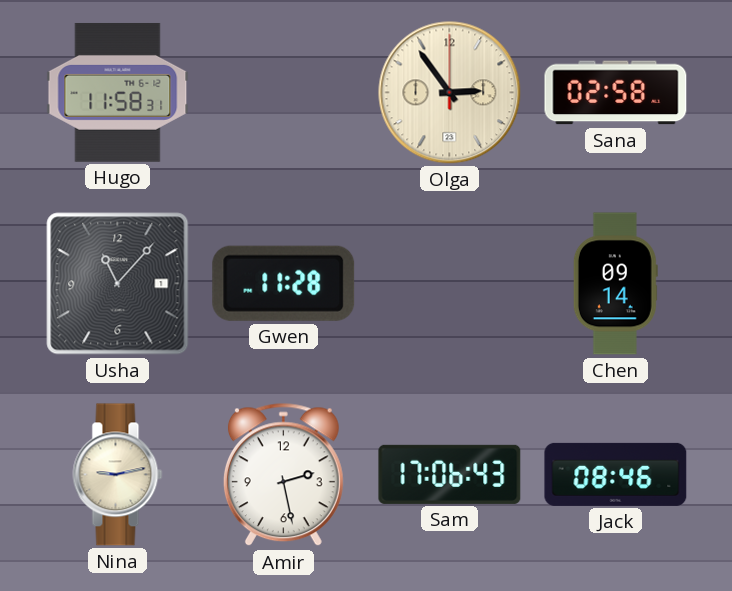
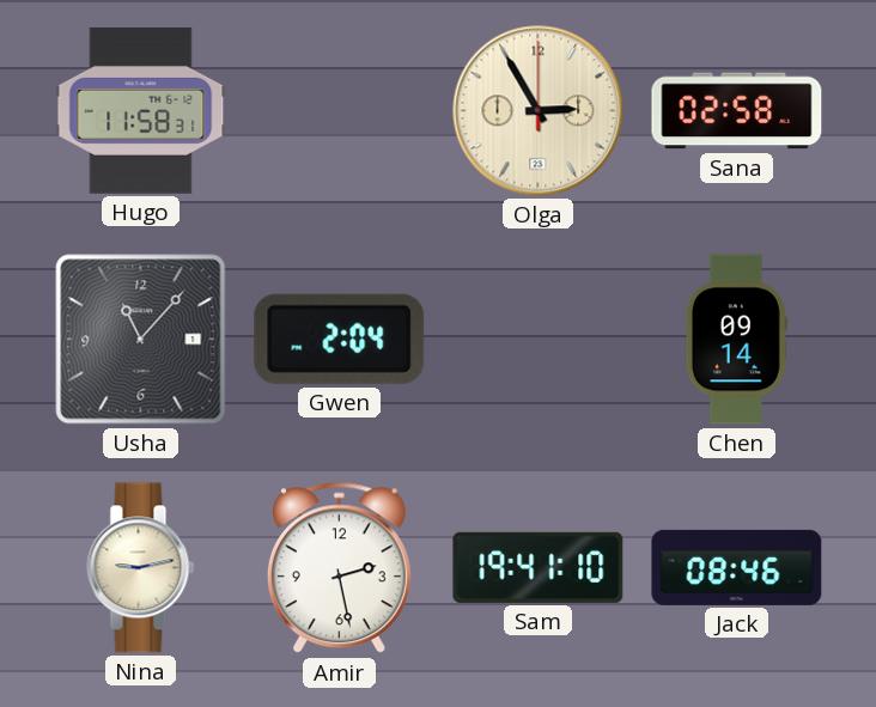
Olga: 2:54 -> 2:55 (539, 111)
Gwen: 11:28 -> 2:04 (340, 339)
Sam: 17:06 -> 19:41 (539, 567)
